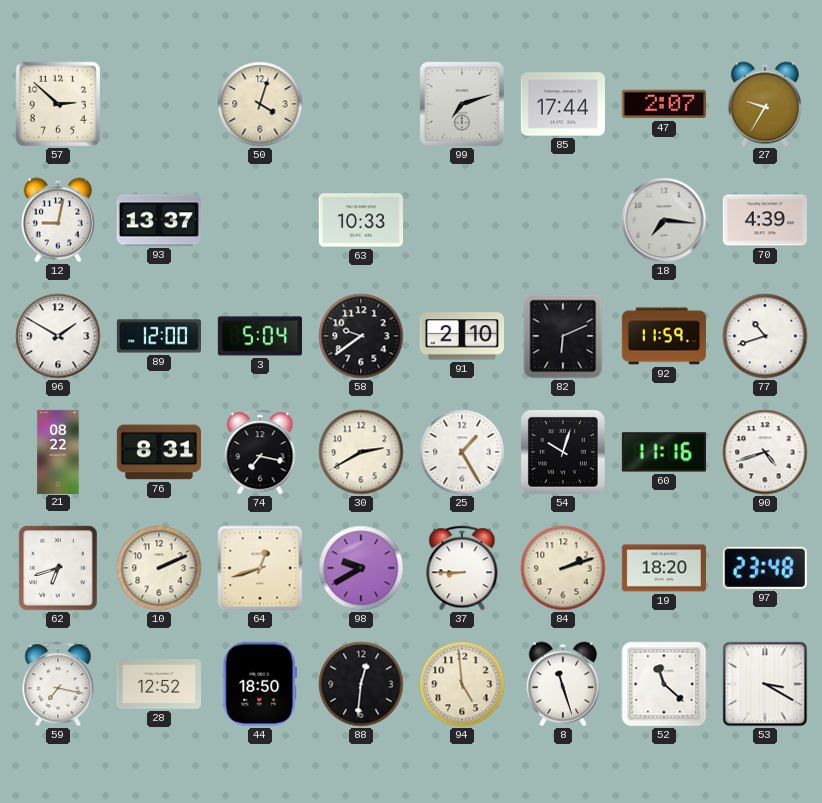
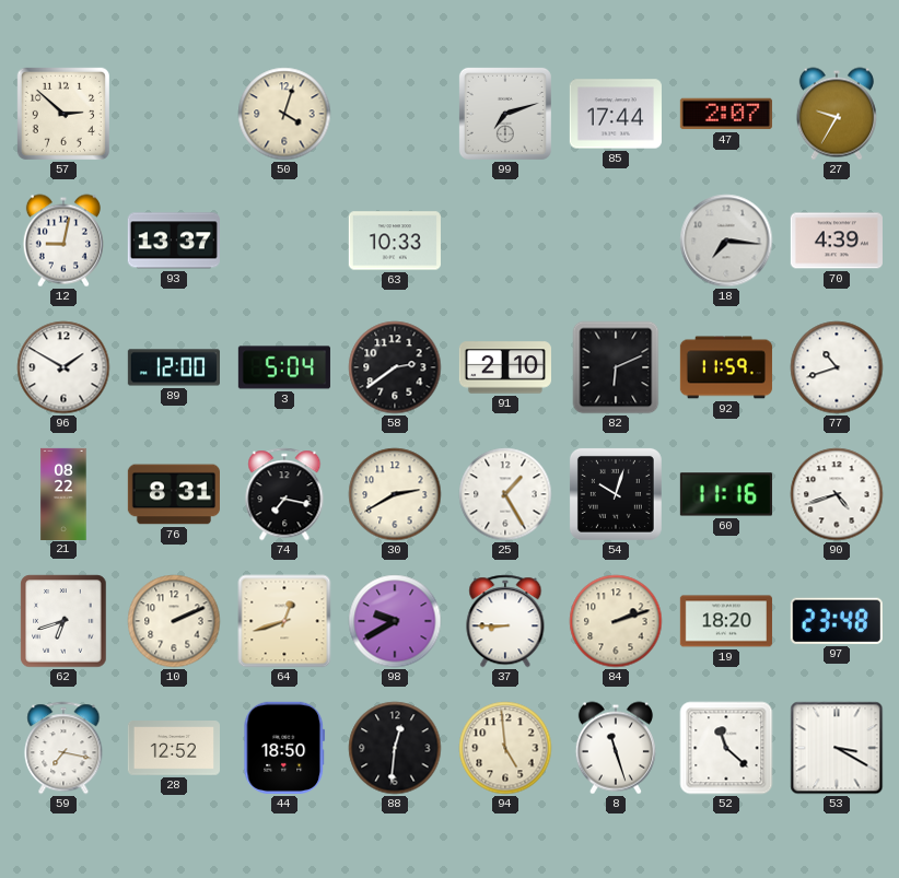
58: 9:39 -> 2:39 (395, 367)
